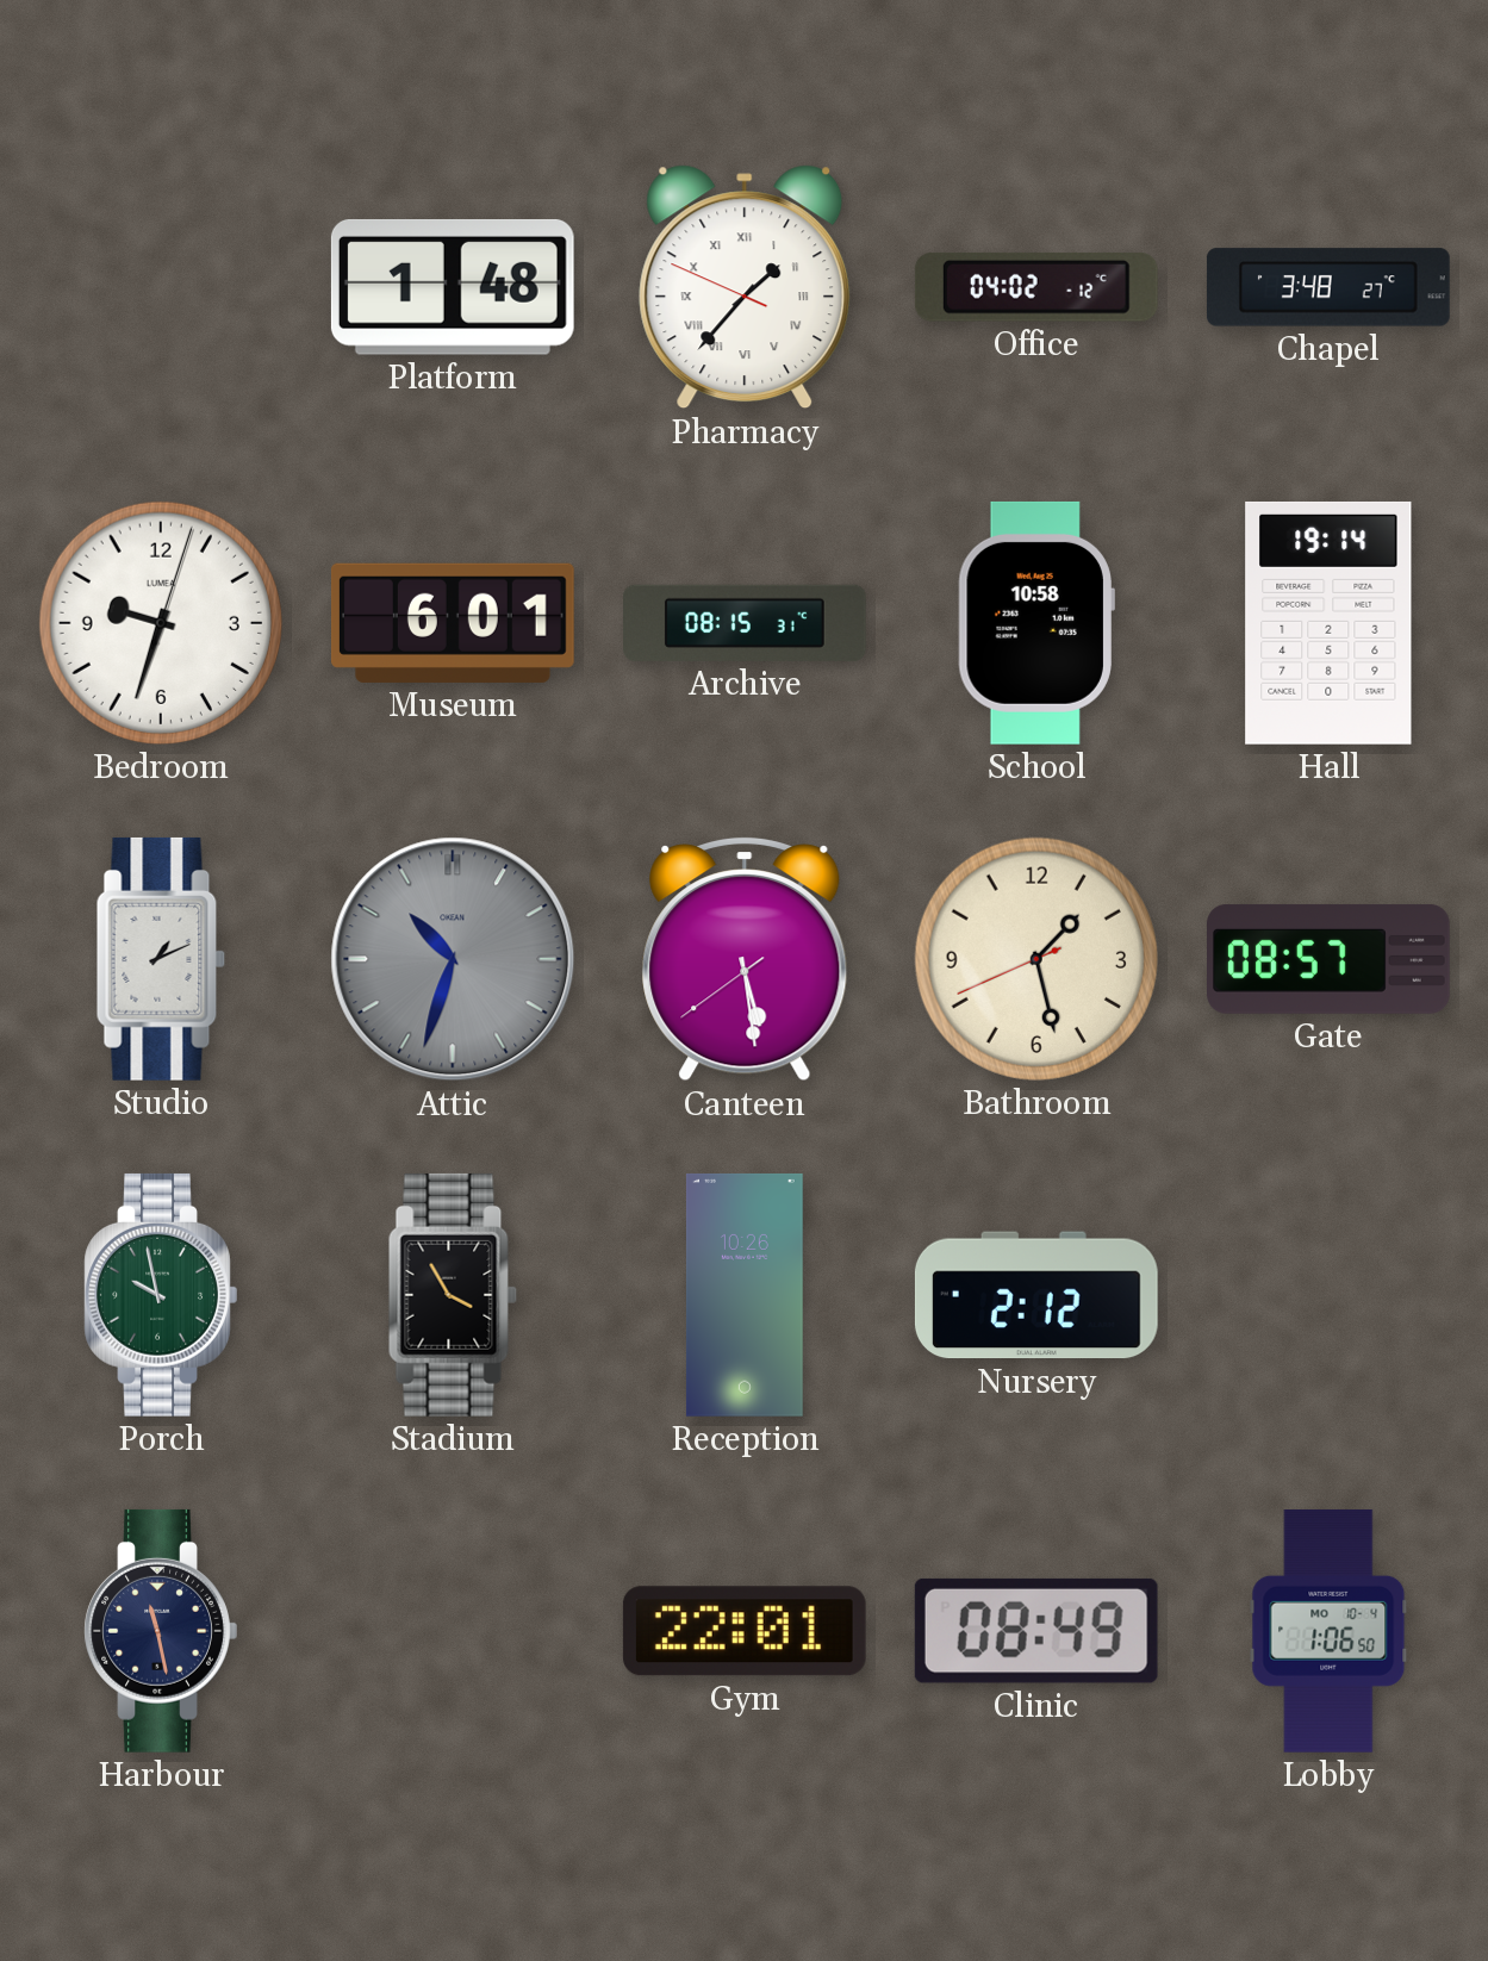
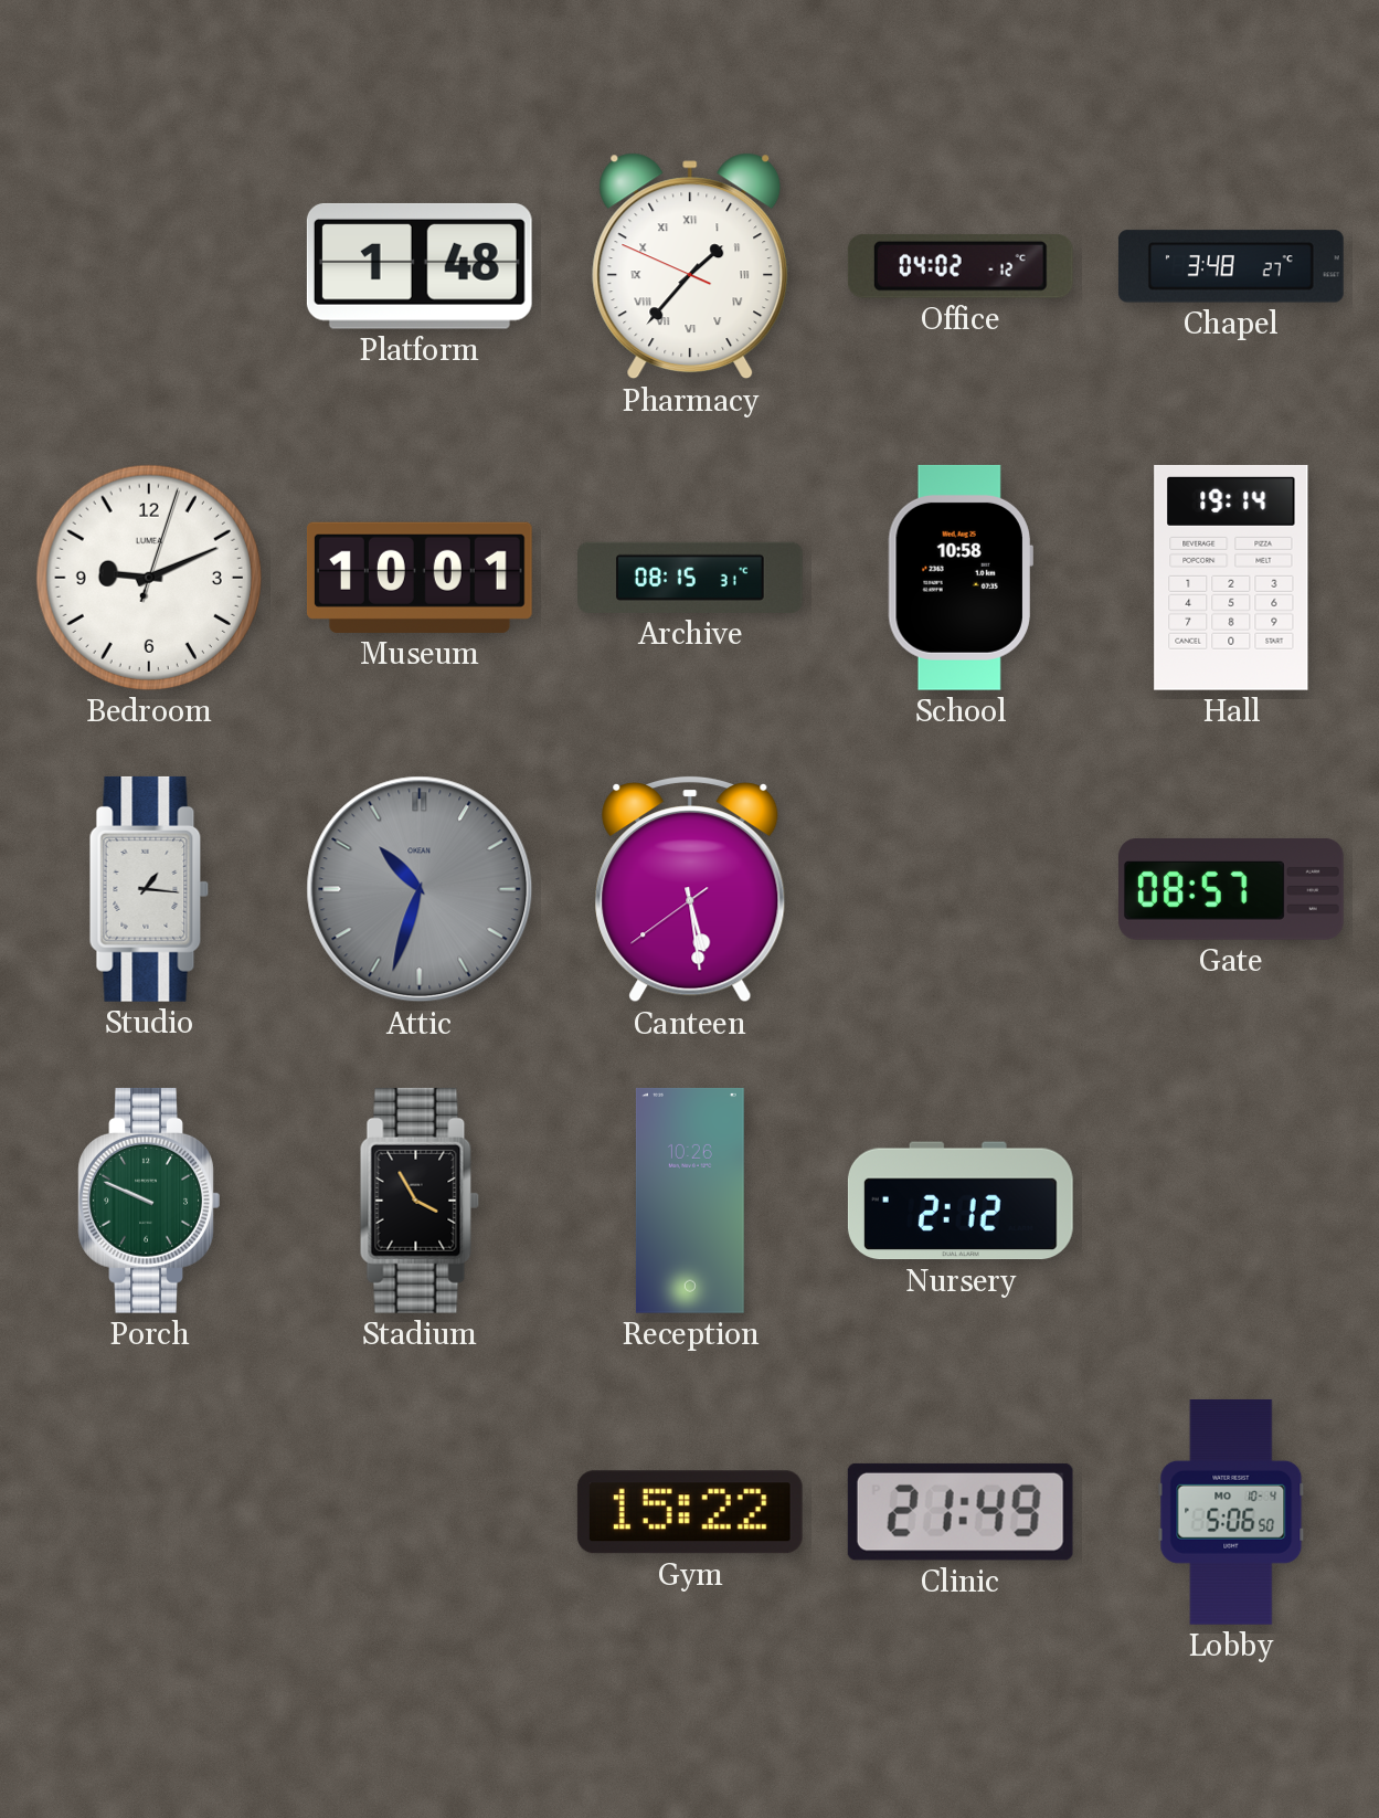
Bedroom: 9:33 -> 9:11 (149, 578)
Museum: 6:01 -> 10:01 (420, 578)
Studio: 1:11 -> 1:16 (149, 889)
Bathroom: 1:27 -> none (1036, 959)
Porch: 9:58 -> 9:49 (149, 1201)
Harbour: 11:28 -> none (161, 1631)
Gym: 22:01 -> 15:22 (690, 1512)
Clinic: 08:49 -> 21:49 (961, 1512)
Lobby: 1:06 -> 5:06 (1231, 1512)
